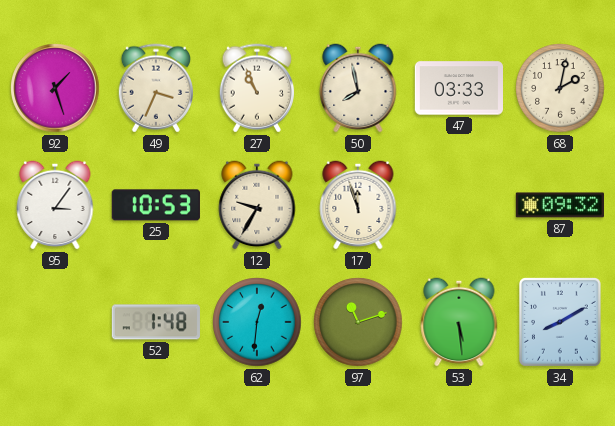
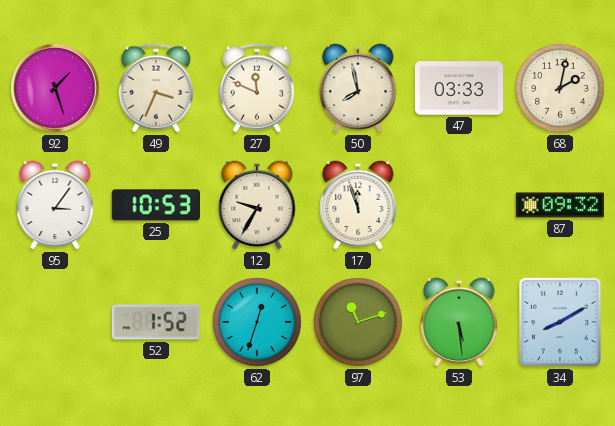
27: 10:56 -> 11:49 (256, 88)
52: 1:48 -> 1:52 (156, 322)
62: 12:31 -> 12:33 (257, 322)
